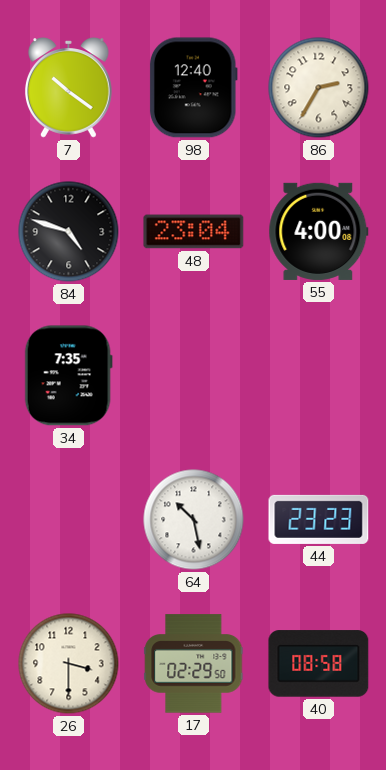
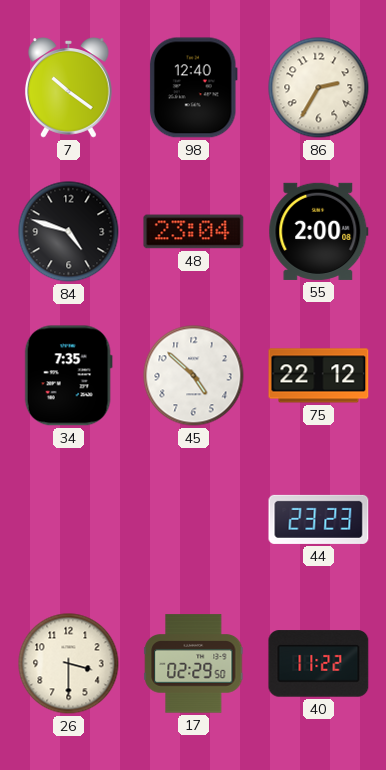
55: 4:00 -> 2:00 (319, 231)
45: none -> 4:52 (194, 376)
75: none -> 22:12 (319, 376)
64: 10:28 -> none (194, 520)
40: 08:58 -> 11:22 (319, 664)
